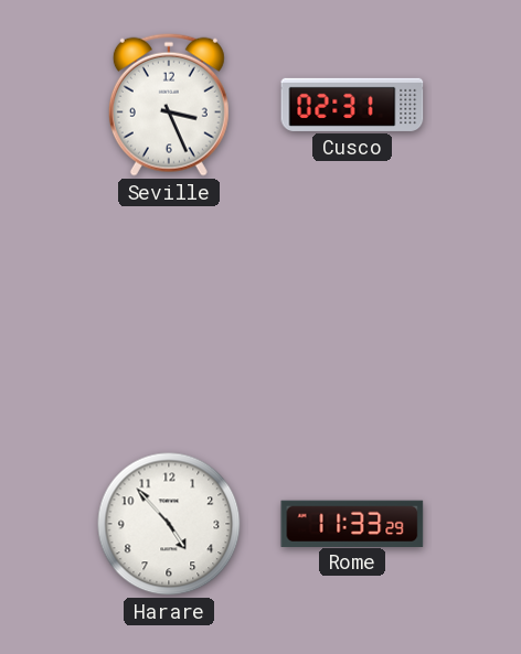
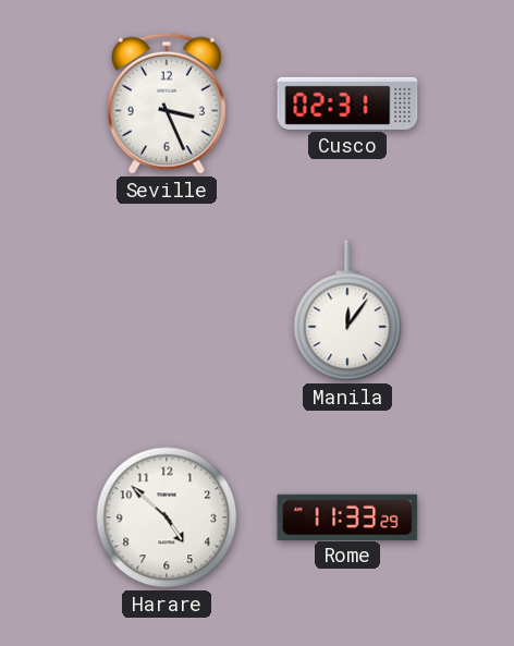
Manila: none -> 12:06 (347, 310)
Harare: 4:53 -> 4:52 (167, 517)
